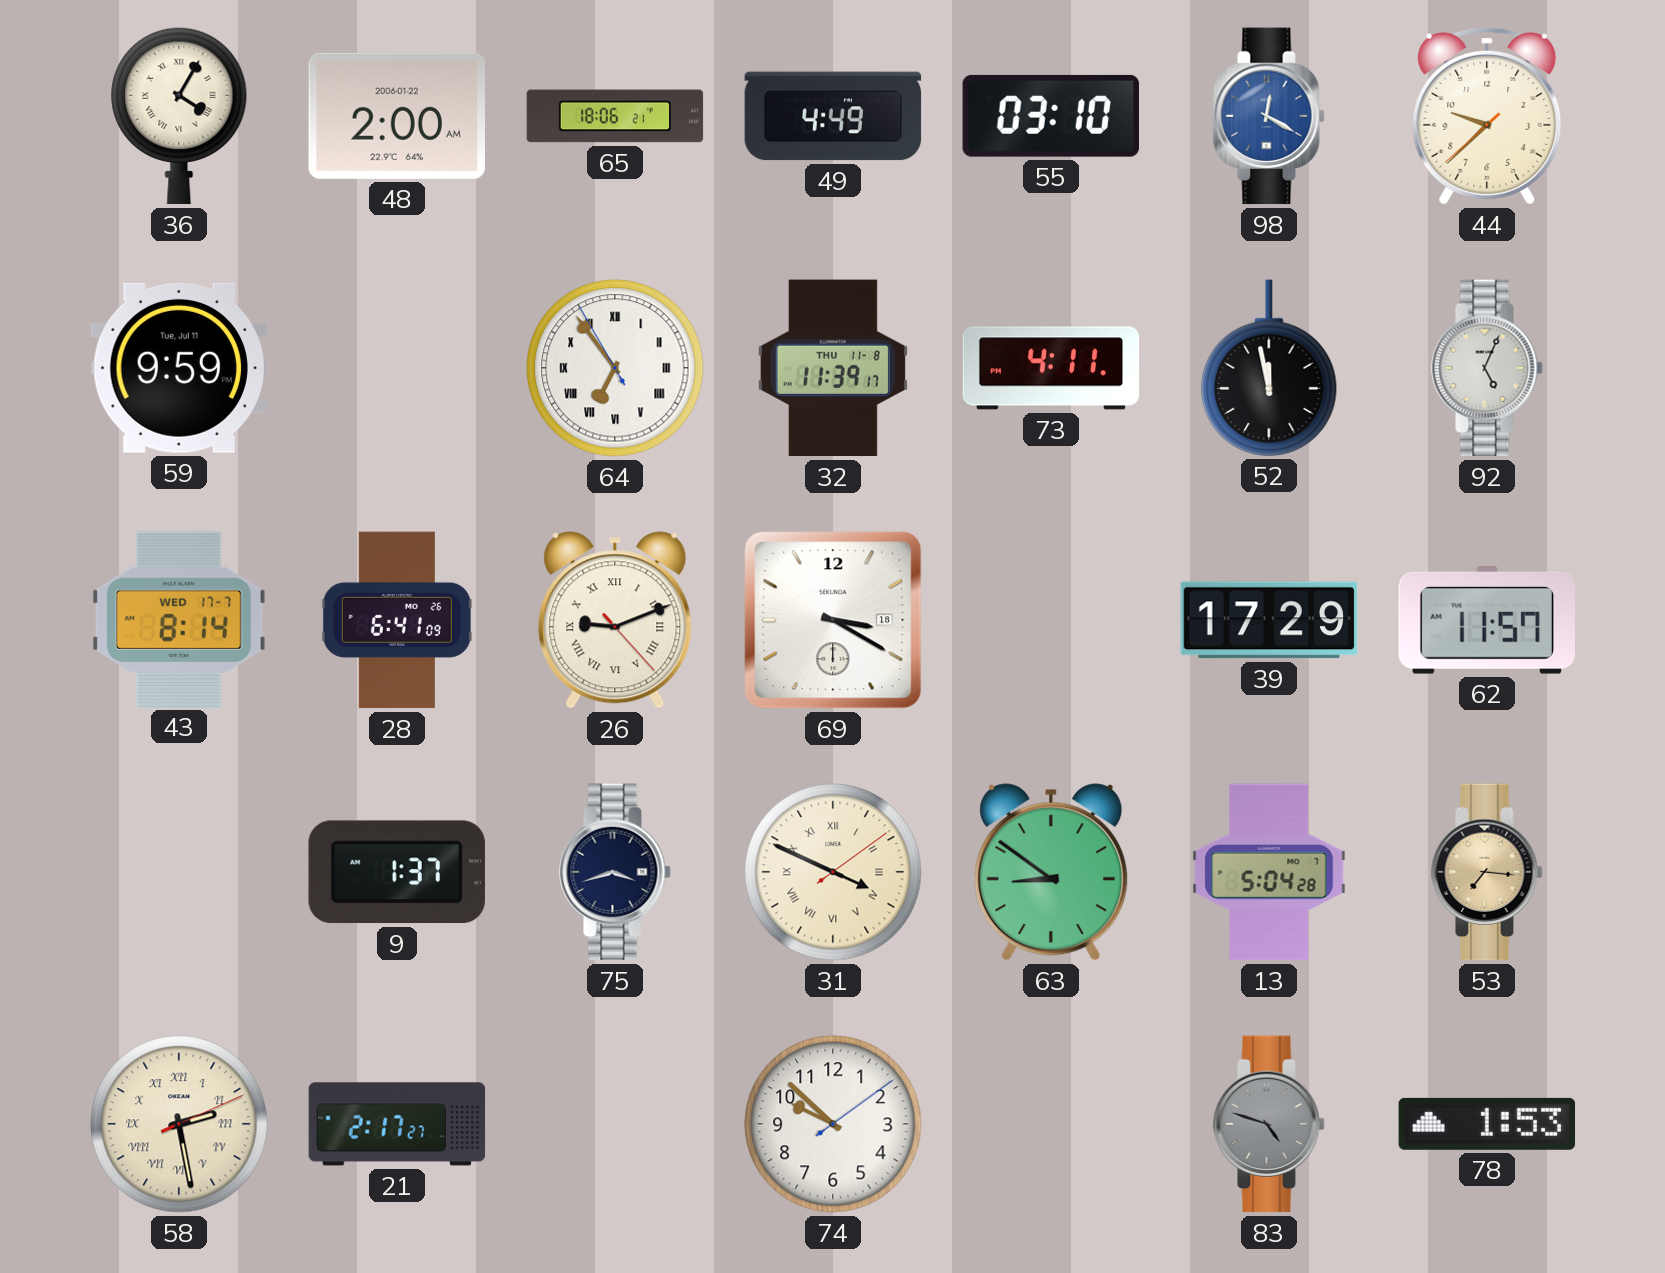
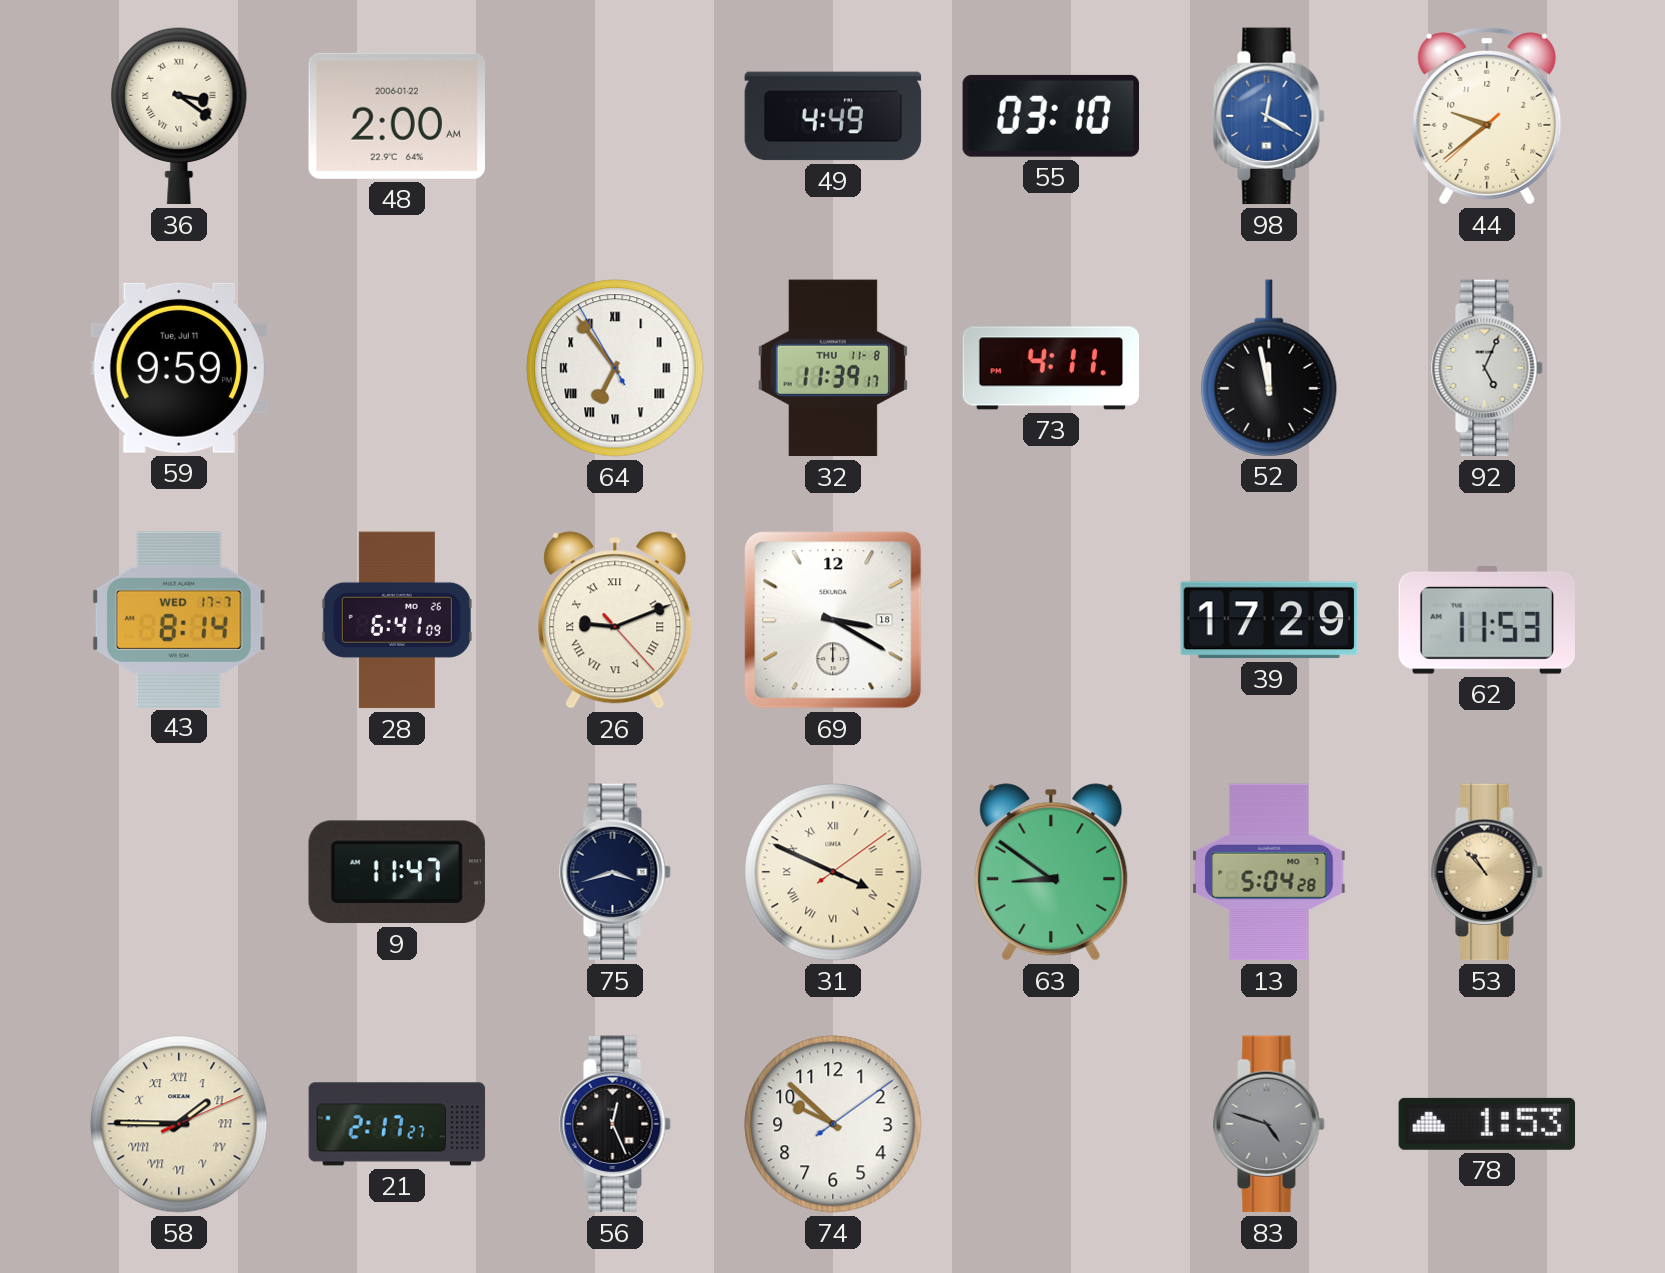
36: 4:05 -> 3:21 (179, 116)
65: 18:06 -> none (615, 116)
44: 9:37 -> 9:38 (1487, 117)
62: 11:57 -> 11:53 (1486, 620)
9: 1:37 -> 11:47 (397, 872)
53: 7:16 -> 10:53 (1487, 872)
58: 2:28 -> 1:45 (179, 1124)
56: none -> 12:26 (615, 1124)
